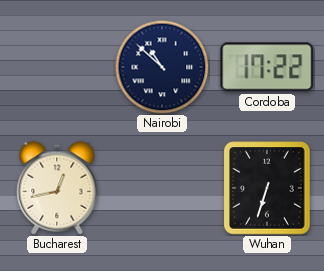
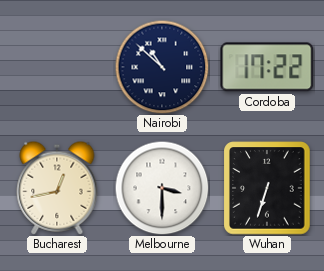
Melbourne: none -> 3:30 (162, 188)
